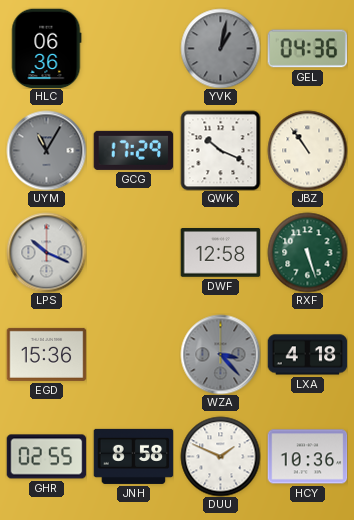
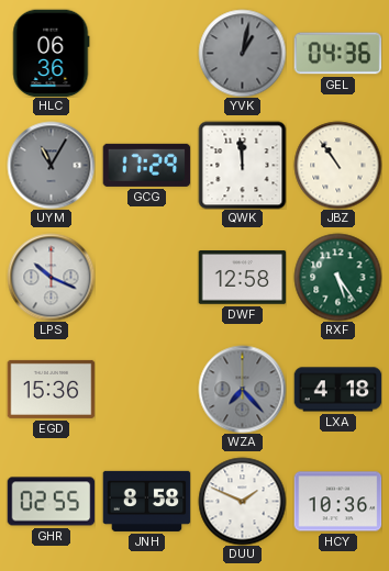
QWK: 10:19 -> 11:59 (242, 165)
RXF: 5:27 -> 5:24 (337, 277)
WZA: 3:23 -> 7:23 (242, 389)
